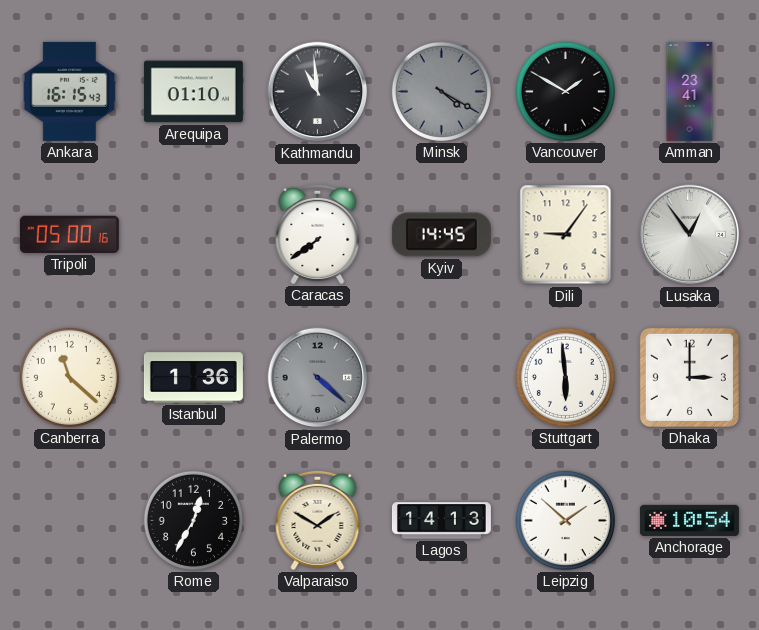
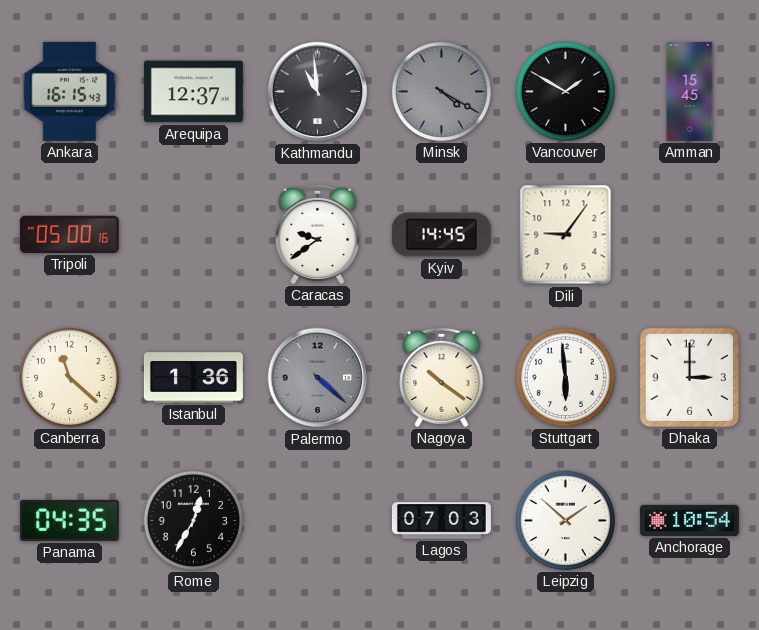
Arequipa: 01:10 -> 12:37 (193, 92)
Amman: 23:41 -> 15:45 (690, 91)
Caracas: 7:39 -> 9:39 (318, 234)
Lusaka: 12:54 -> none (690, 235)
Nagoya: none -> 10:21 (442, 377)
Panama: none -> 04:35 (69, 520)
Valparaiso: 1:50 -> none (318, 520)
Lagos: 14:13 -> 07:03 (441, 521)
